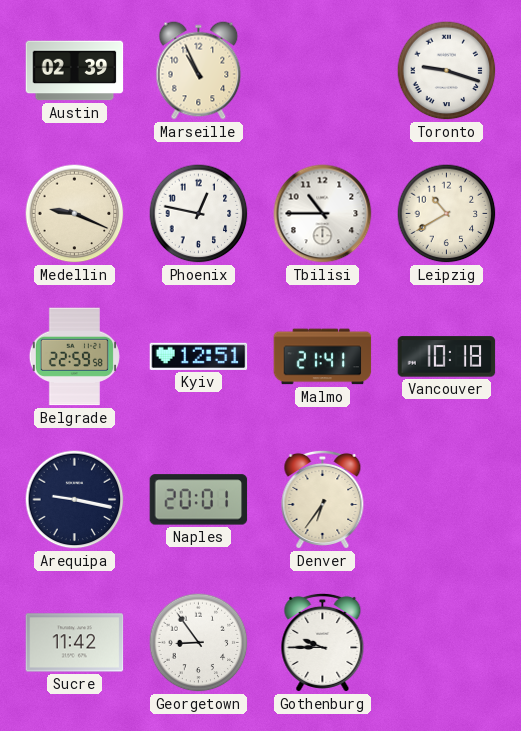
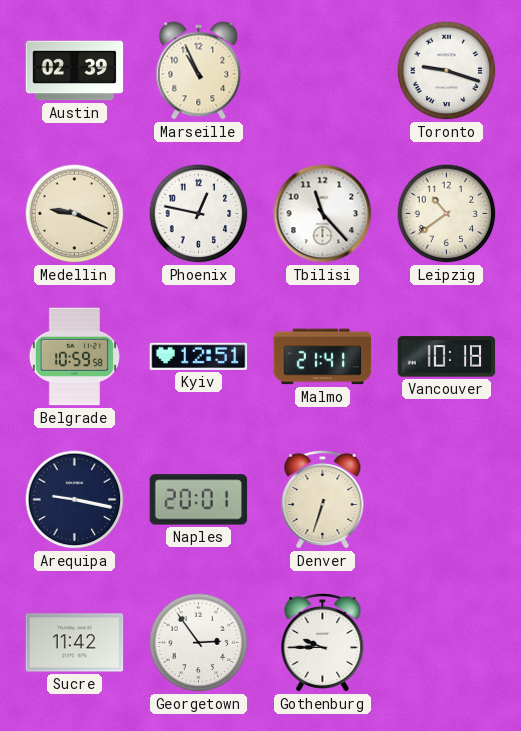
Tbilisi: 10:45 -> 11:23 (323, 214)
Leipzig: 10:40 -> 10:39 (447, 214)
Belgrade: 22:59 -> 10:59 (74, 357)
Denver: 6:36 -> 6:33 (323, 499)
Georgetown: 8:54 -> 2:54 (199, 643)
